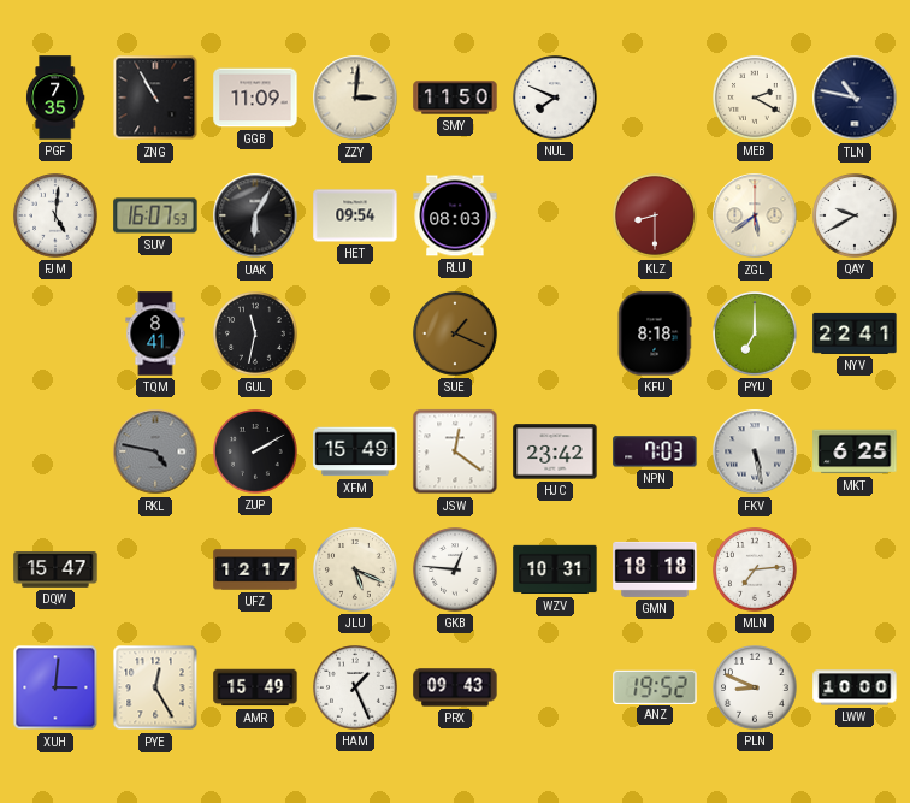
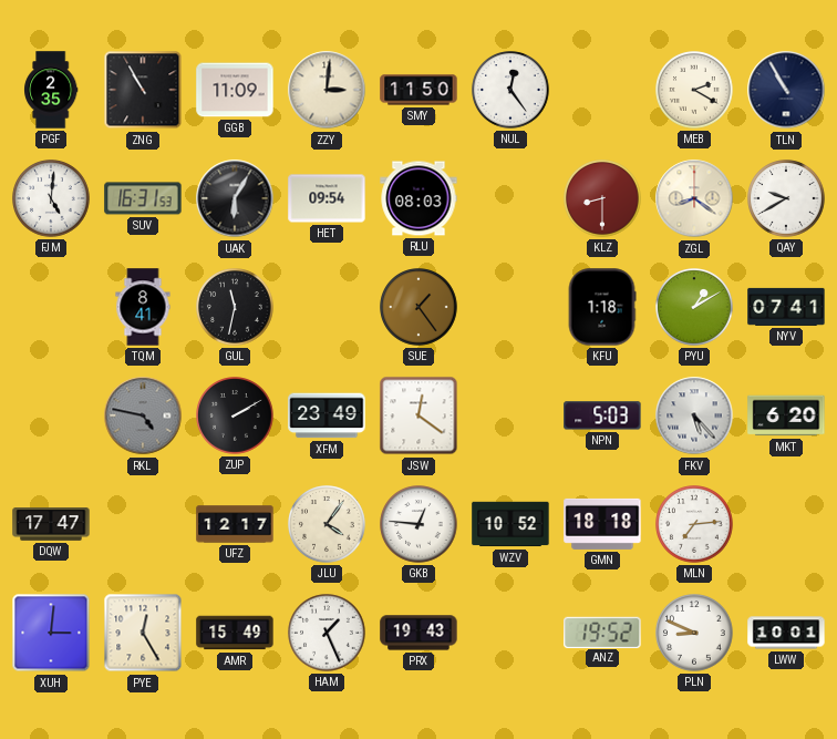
PGF: 7:35 -> 2:35 (52, 90)
NUL: 7:49 -> 12:24 (510, 90)
TLN: 10:47 -> 10:55 (786, 90)
SUV: 16:07 -> 16:31 (143, 198)
ZGL: 5:39 -> 8:21 (694, 198)
SUE: 1:19 -> 1:24 (418, 307)
KFU: 8:18 -> 1:18 (602, 307)
PYU: 7:00 -> 1:10 (694, 307)
NYV: 22:41 -> 07:41 (786, 307)
XFM: 15:49 -> 23:49 (327, 415)
HJC: 23:42 -> none (555, 451)
NPN: 7:03 -> 5:03 (602, 415)
FKV: 5:28 -> 5:23 (694, 415)
MKT: 6:25 -> 6:20 (786, 415)
DQW: 15:47 -> 17:47 (51, 524)
JLU: 5:19 -> 4:06 (327, 524)
WZV: 10:31 -> 10:52 (510, 524)
PRX: 09:43 -> 19:43 (418, 633)
LWW: 10:00 -> 10:01 (786, 633)
